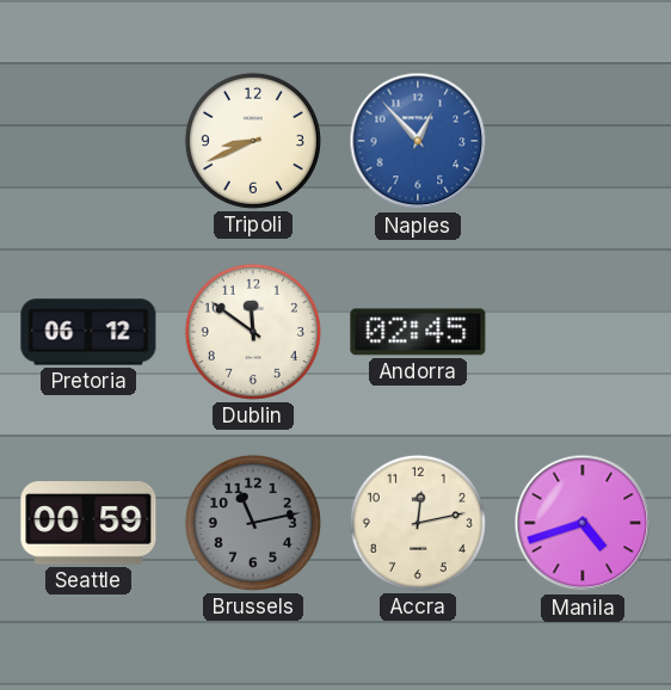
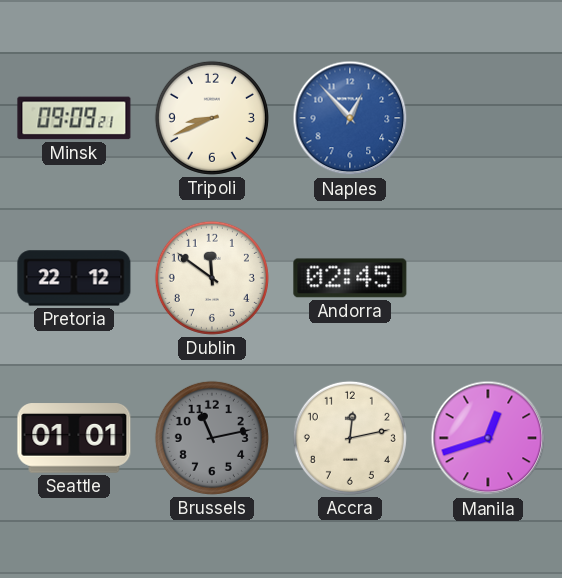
Minsk: none -> 09:09 (74, 118)
Pretoria: 06:12 -> 22:12 (74, 278)
Seattle: 00:59 -> 01:01 (74, 438)
Manila: 4:42 -> 12:42 (488, 438)
